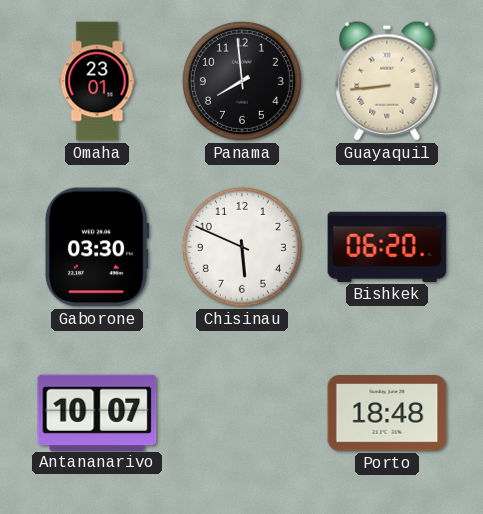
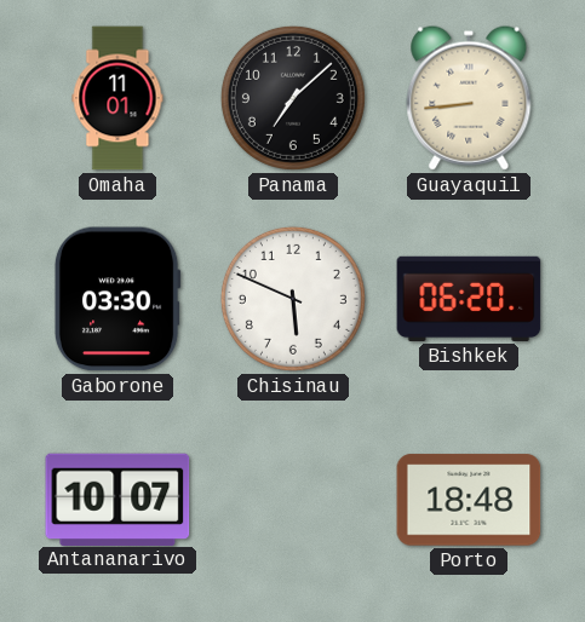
Omaha: 23:01 -> 11:01 (117, 98)
Panama: 7:59 -> 7:08 (293, 98)
